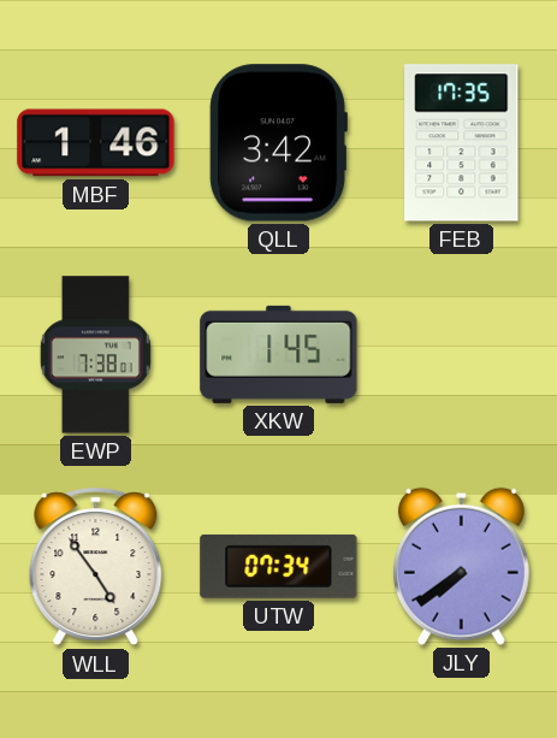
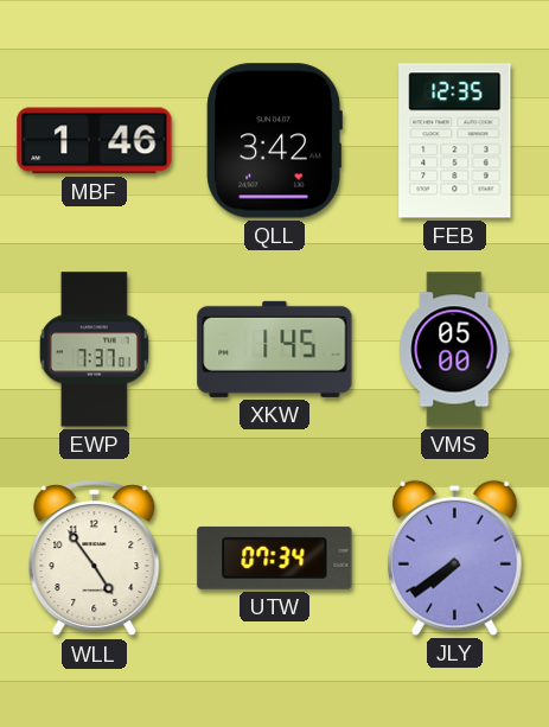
FEB: 17:35 -> 12:35 (455, 141)
EWP: 7:38 -> 7:37 (94, 350)
VMS: none -> 05:00 (455, 350)
